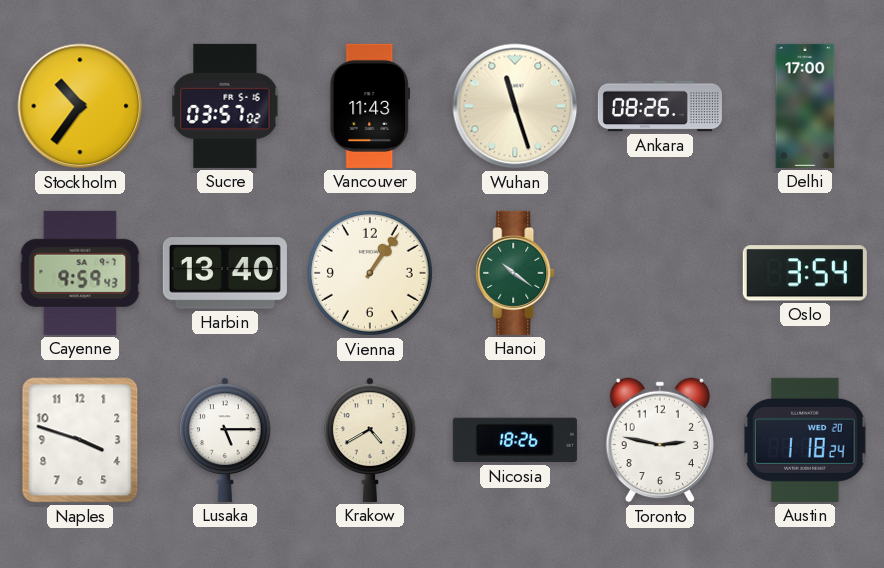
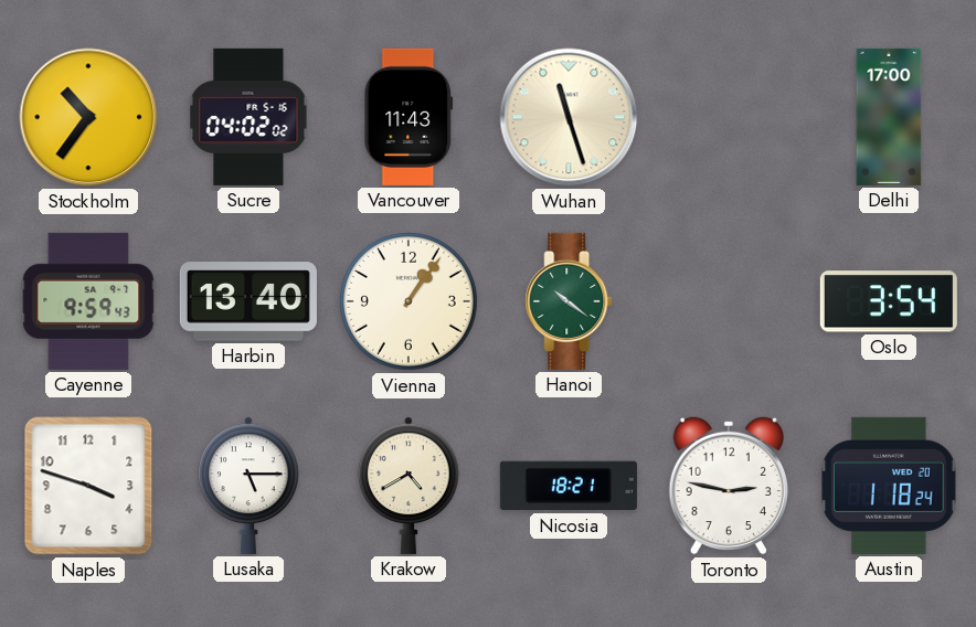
Sucre: 03:57 -> 04:02 (248, 117)
Ankara: 08:26 -> none (660, 106)
Nicosia: 18:26 -> 18:21 (569, 486)
